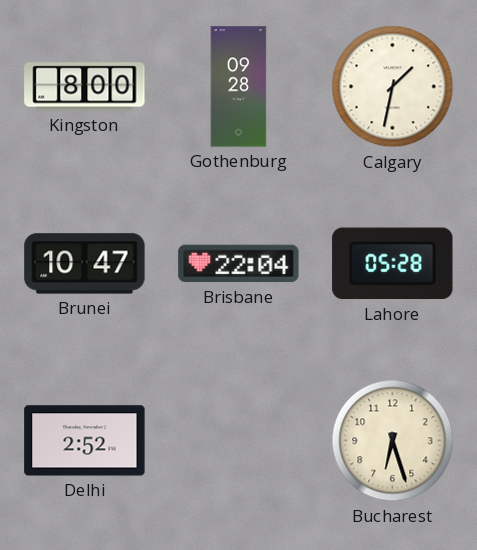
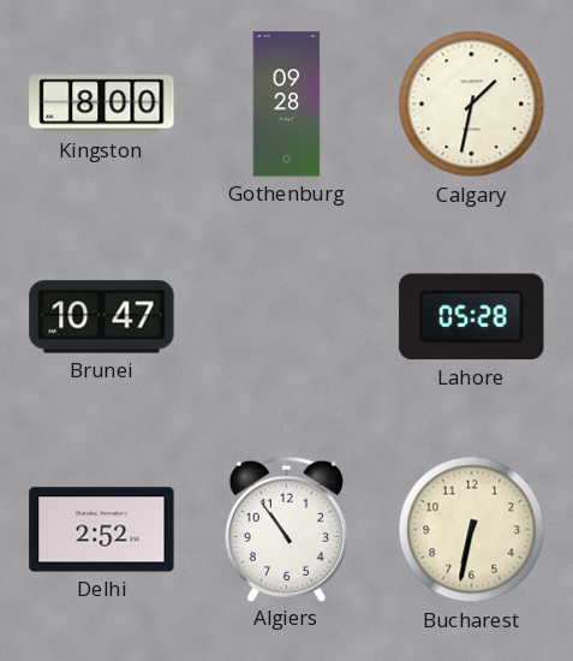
Brisbane: 22:04 -> none (239, 264)
Algiers: none -> 10:54 (286, 529)
Bucharest: 6:27 -> 6:32 (472, 530)
